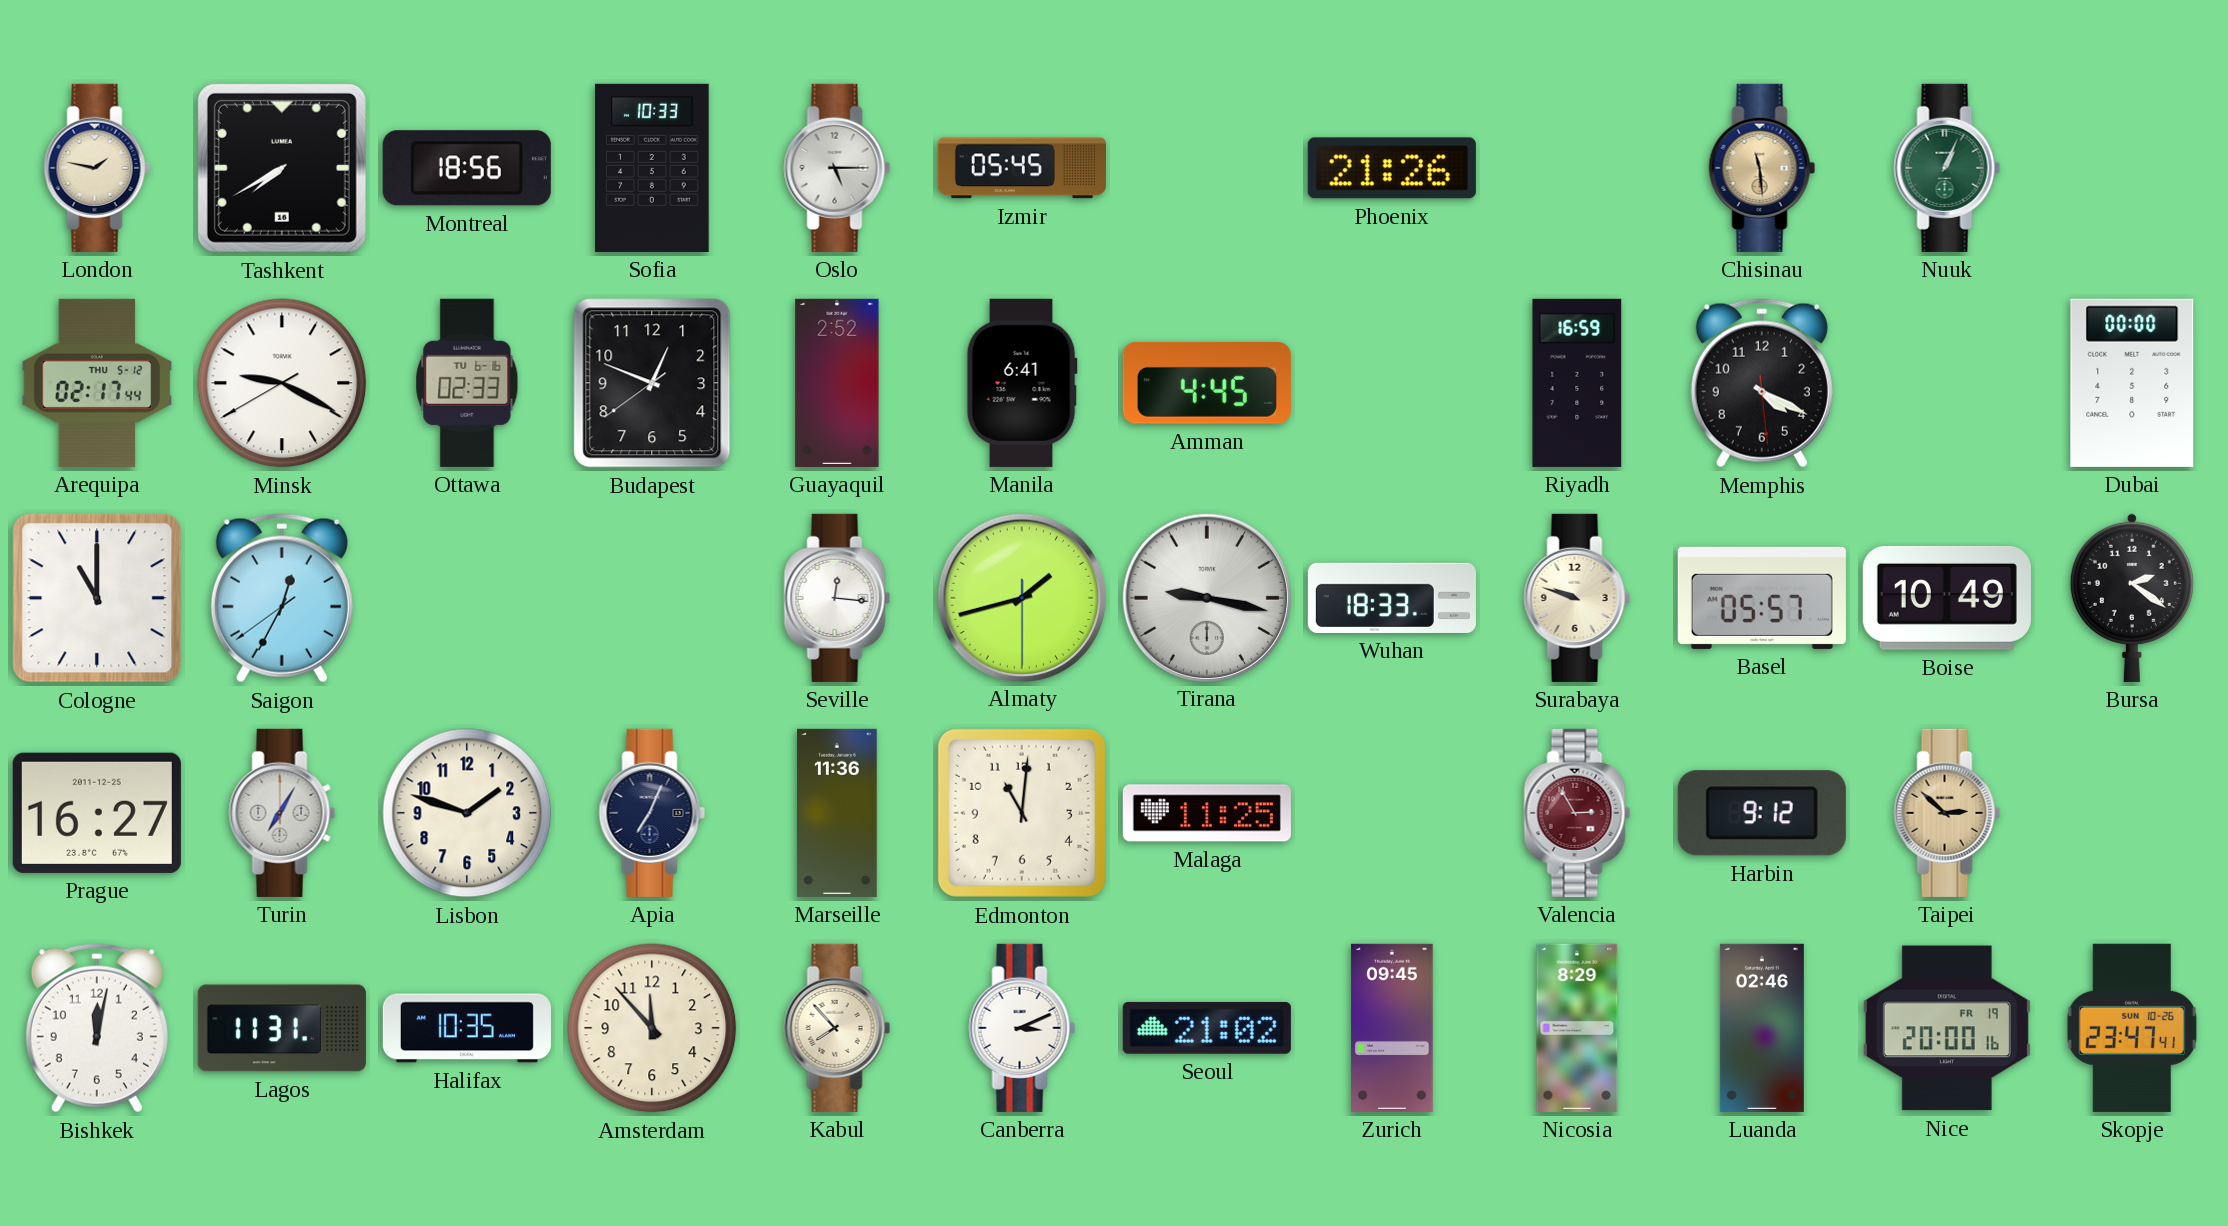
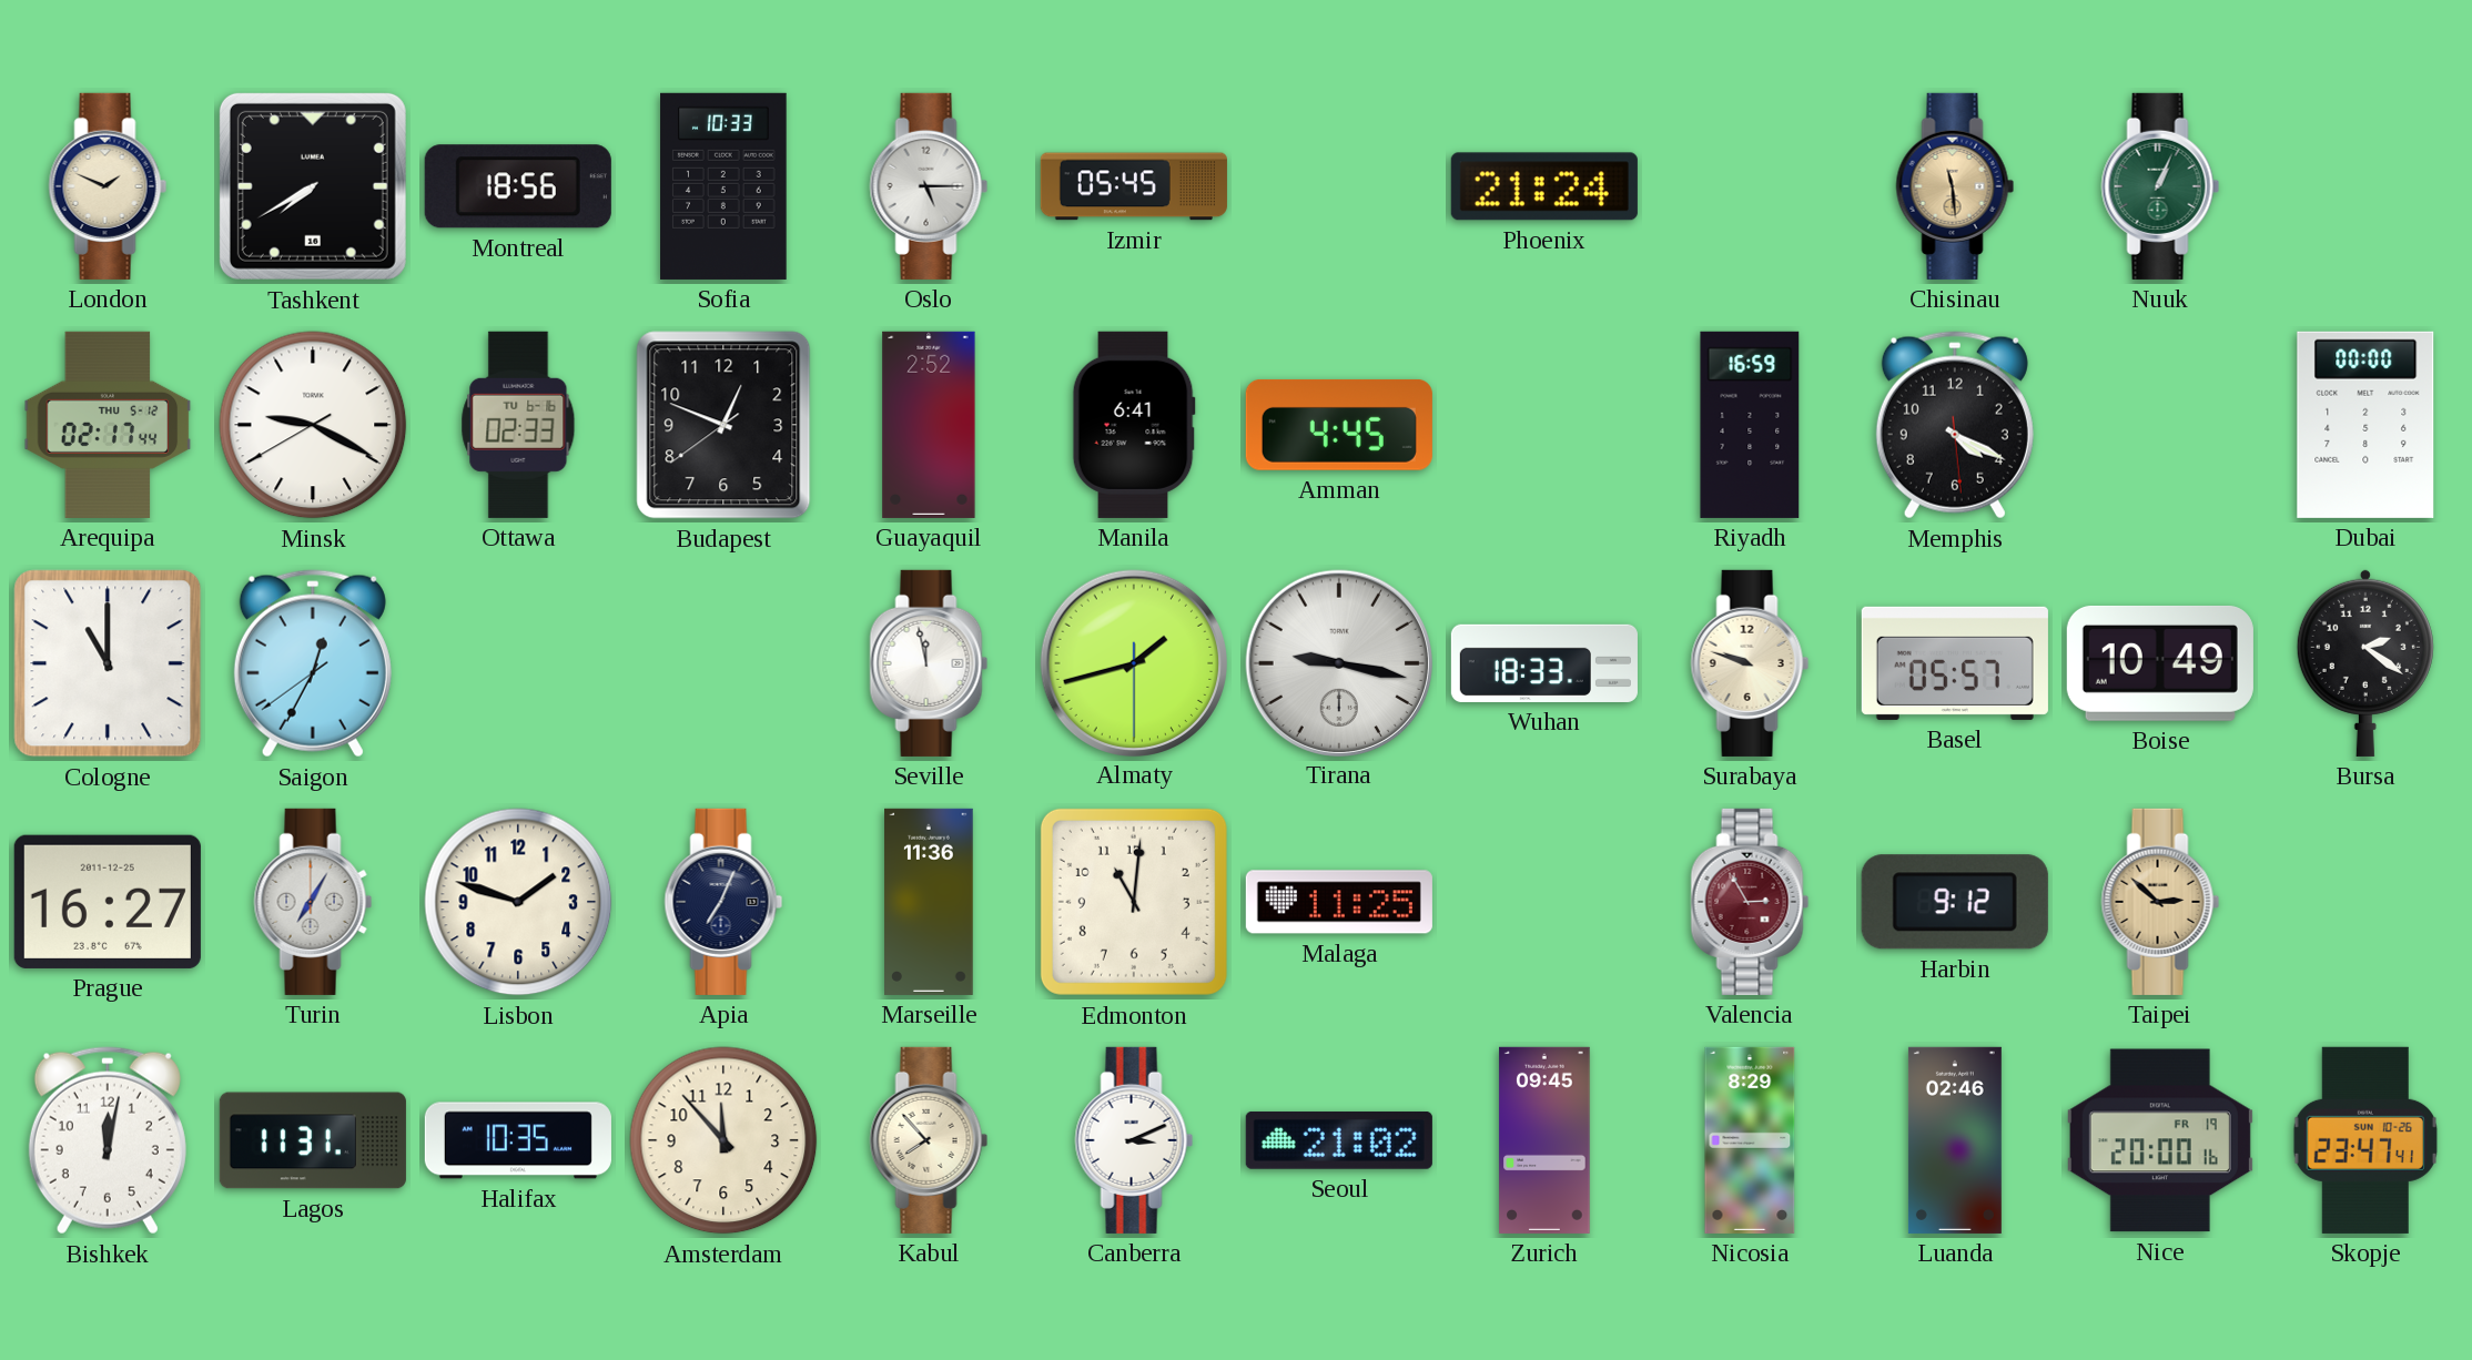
London: 1:47 -> 1:49 (108, 186)
Phoenix: 21:26 -> 21:24 (1544, 186)
Seville: 12:16 -> 11:58 (929, 663)
